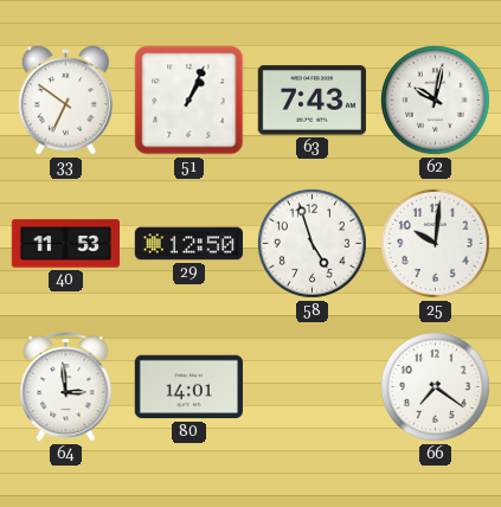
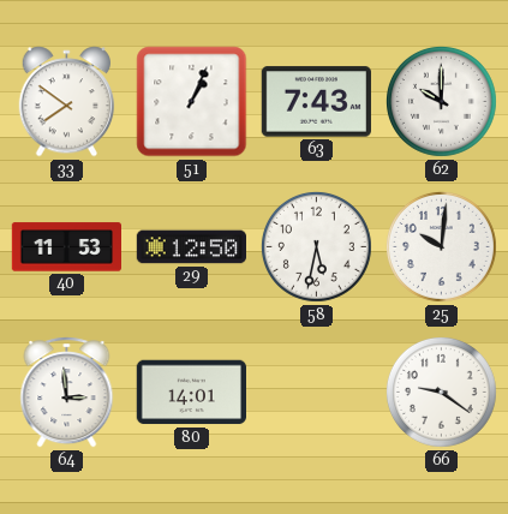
33: 6:51 -> 7:51 (67, 102)
62: 10:02 -> 10:00 (441, 101)
58: 4:57 -> 5:32 (316, 246)
66: 7:21 -> 9:21 (441, 392)
